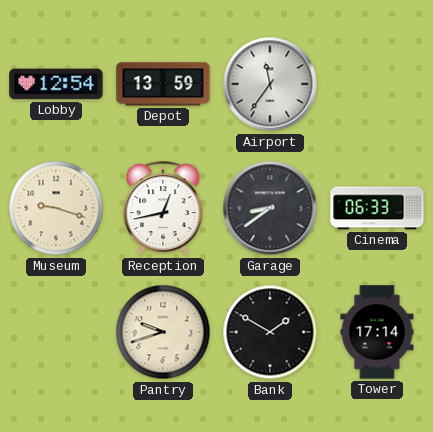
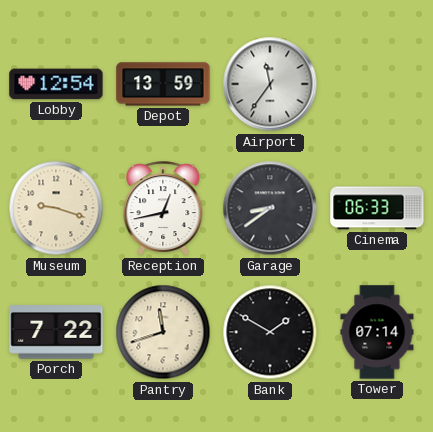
Porch: none -> 7:22 (56, 332)
Pantry: 9:42 -> 11:42 (163, 332)
Tower: 17:14 -> 07:14 (377, 332)
